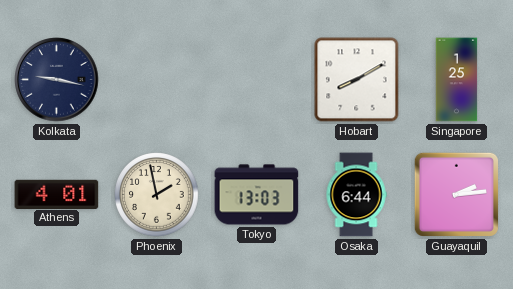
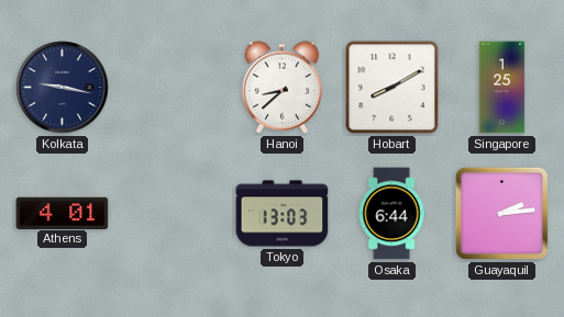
Hanoi: none -> 8:38 (283, 88)
Phoenix: 1:58 -> none (157, 195)
